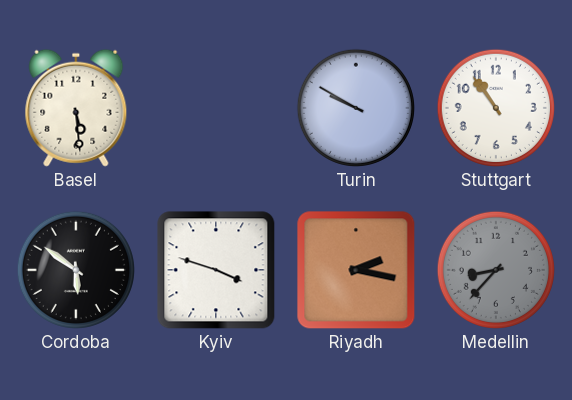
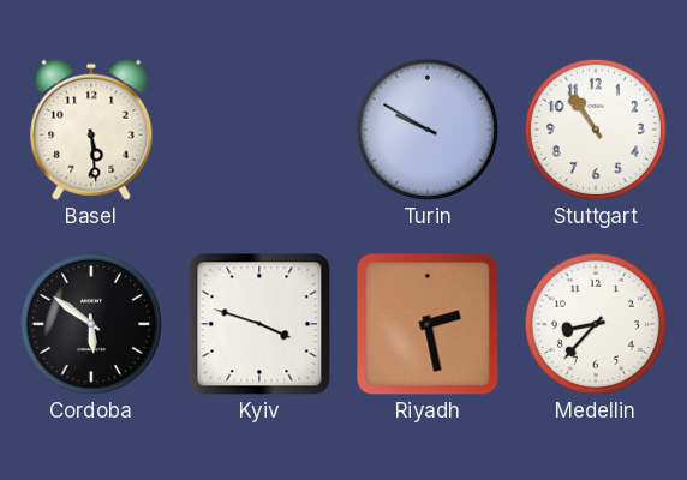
Riyadh: 2:17 -> 2:28 (428, 324)
Medellin dial: grey -> white (596, 324)
